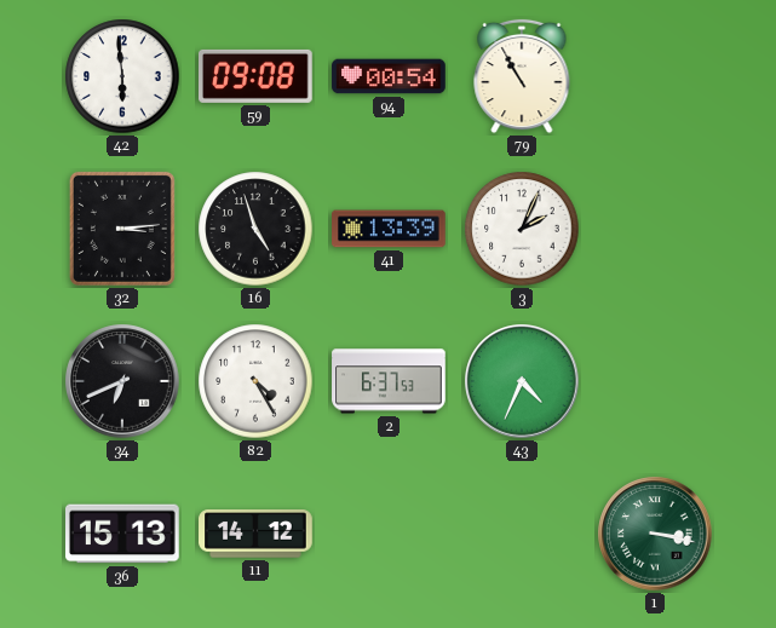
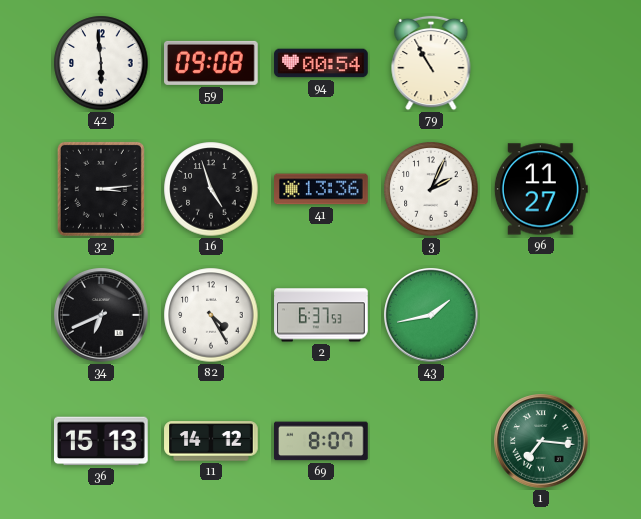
41: 13:39 -> 13:36 (321, 189)
96: none -> 11:27 (541, 189)
43: 4:34 -> 1:43 (431, 315)
69: none -> 8:07 (322, 441)
1: 3:17 -> 7:16 (541, 441)
